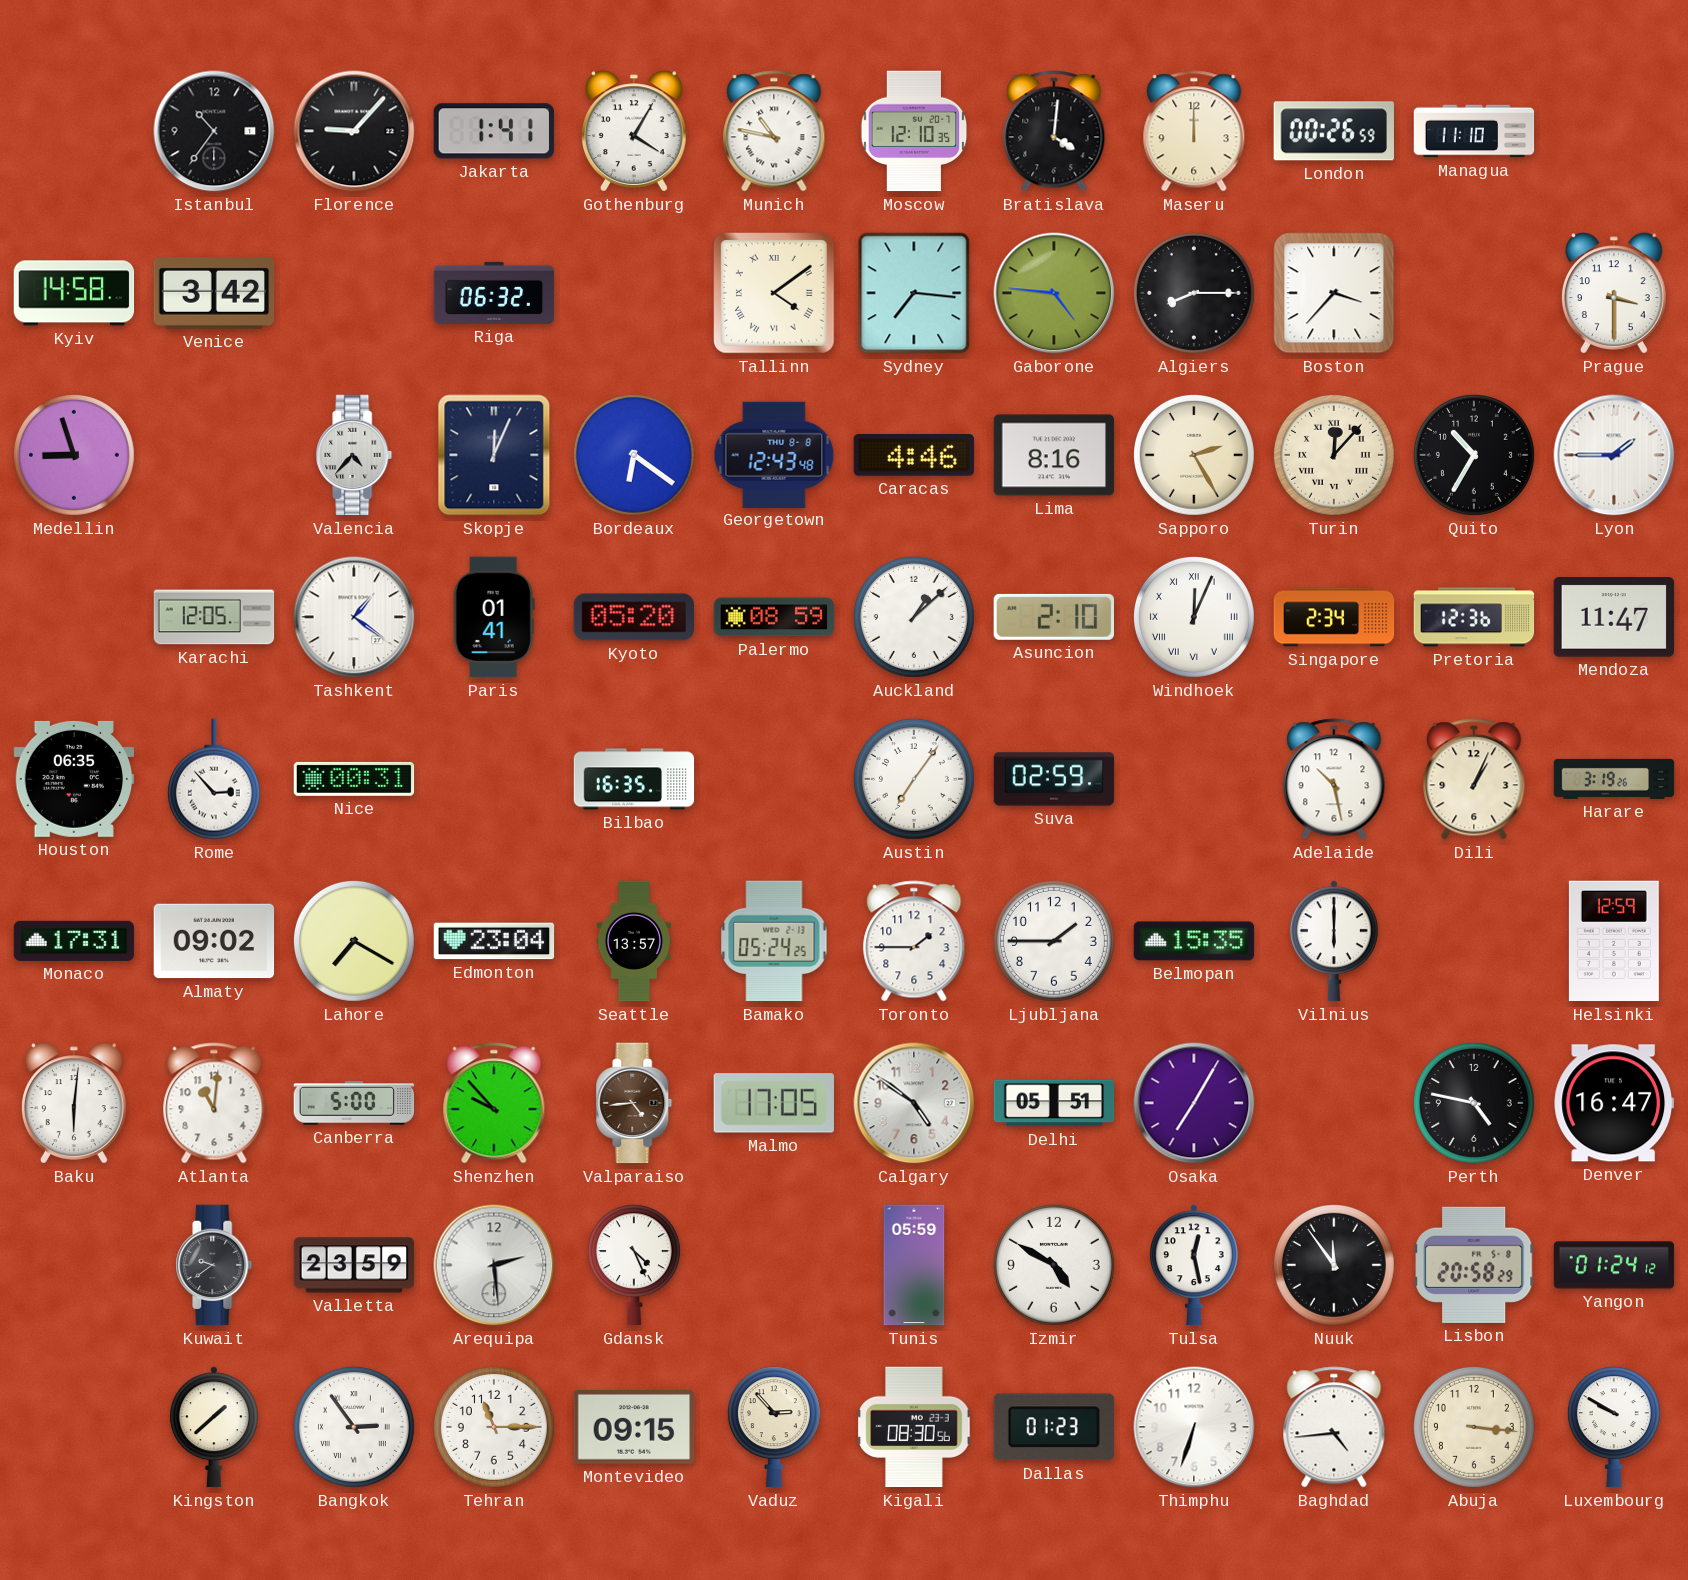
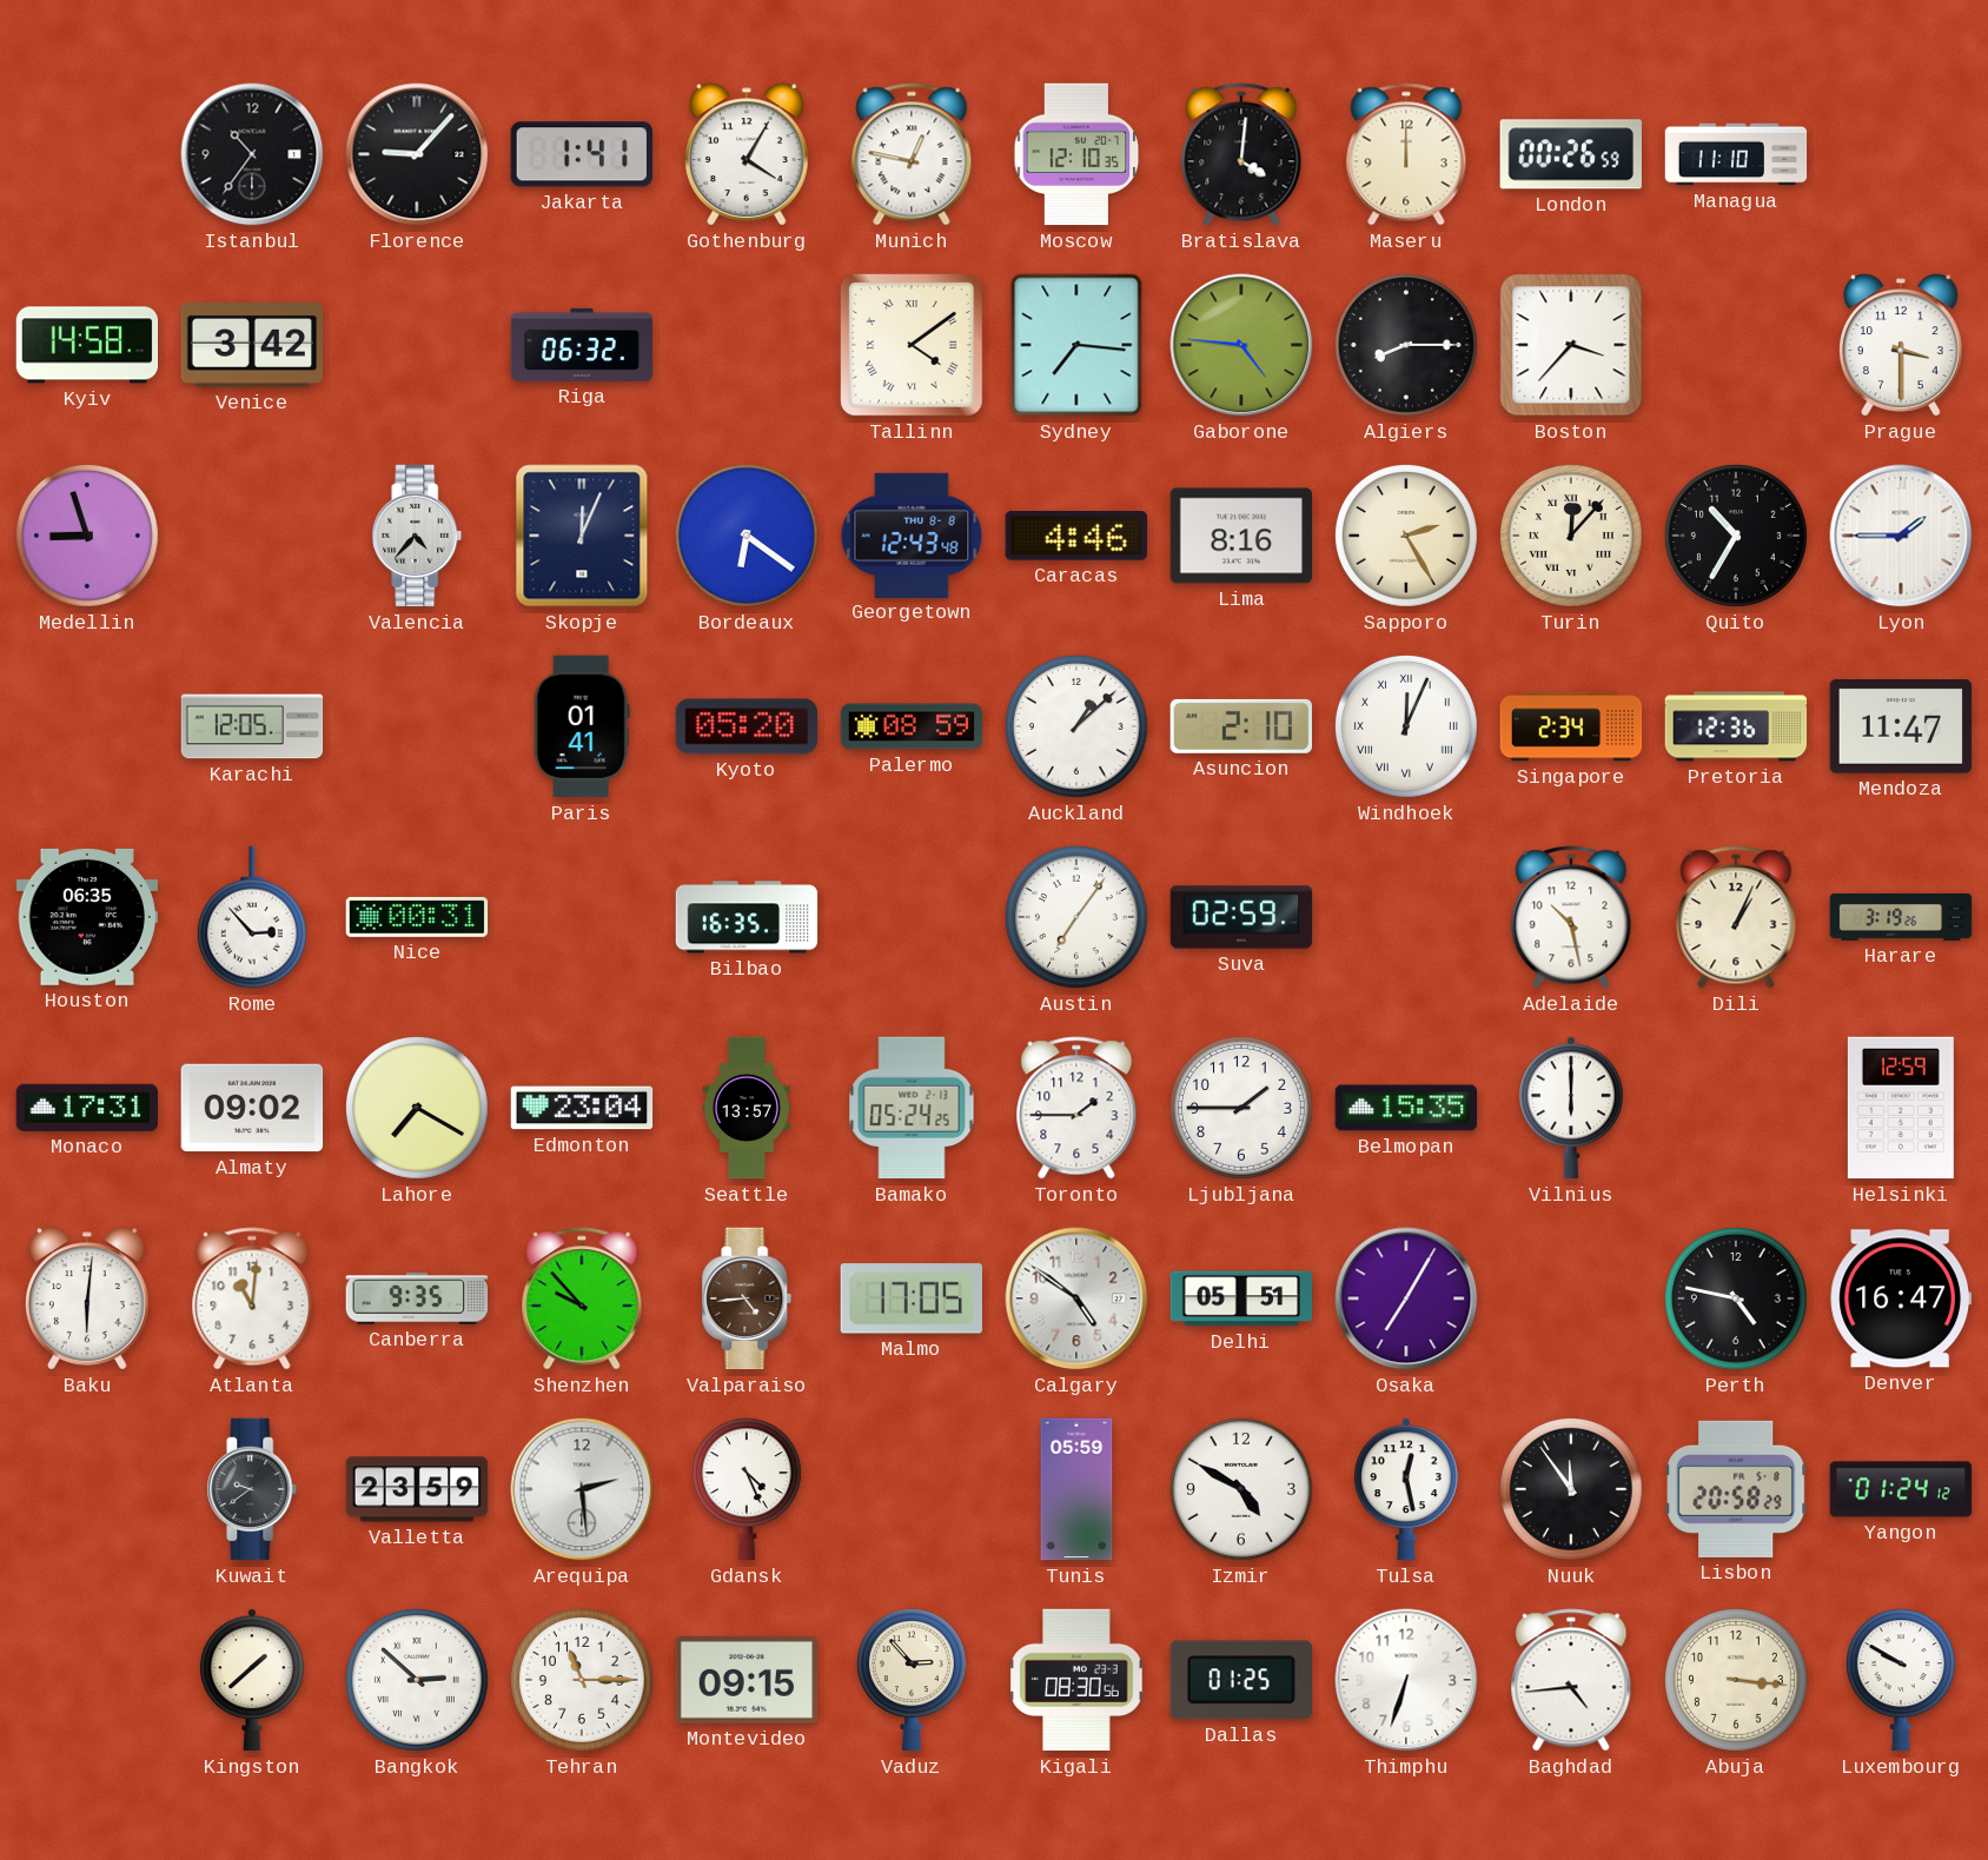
Munich: 10:47 -> 12:47 (912, 154)
Tashkent: 1:21 -> none (354, 617)
Canberra: 5:00 -> 9:35 (417, 1298)
Bangkok: 2:54 -> 2:52 (417, 1680)
Dallas: 01:23 -> 01:25 (1241, 1680)
